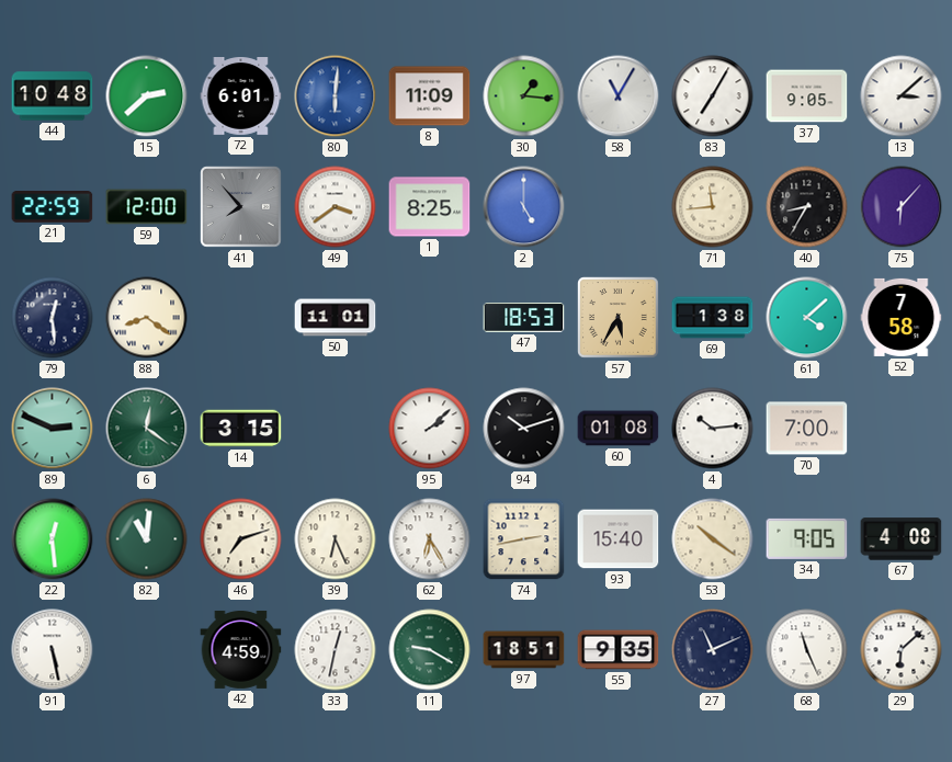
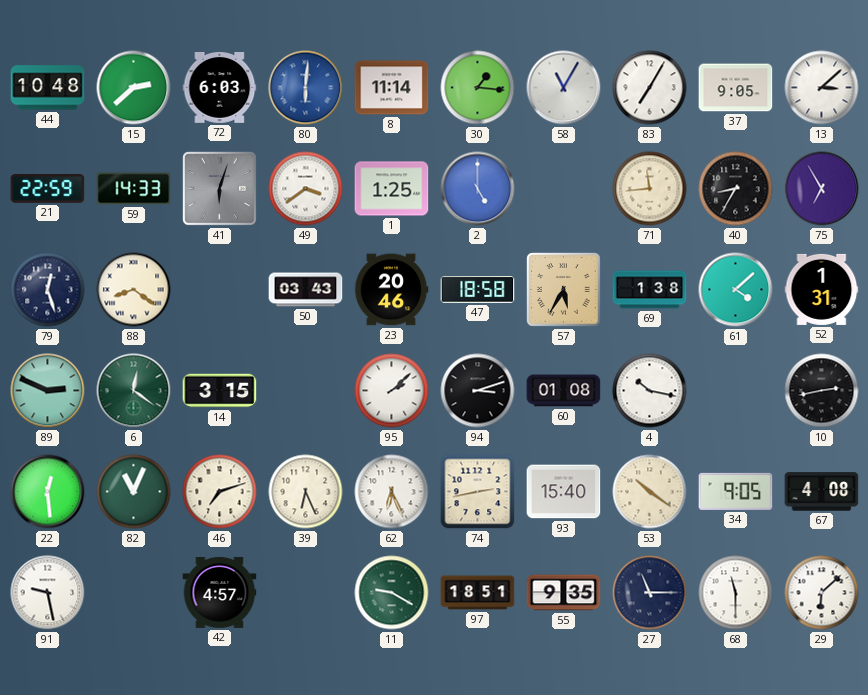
72: 6:01 -> 6:03 (220, 88)
8: 11:09 -> 11:14 (392, 88)
59: 12:00 -> 14:33 (134, 189)
41: 7:53 -> 6:03 (220, 189)
1: 8:25 -> 1:25 (392, 189)
75: 6:07 -> 6:55 (822, 189)
79: 12:29 -> 12:27 (48, 290)
50: 11:01 -> 03:43 (306, 290)
23: none -> 20:46 (391, 290)
47: 18:53 -> 18:58 (478, 290)
52: 7:58 -> 1:31 (822, 289)
94: 10:12 -> 3:12 (478, 391)
4: 10:14 -> 10:17 (650, 391)
70: 7:00 -> none (807, 429)
10: none -> 2:43 (822, 391)
82: 11:01 -> 11:04 (134, 492)
62: 6:25 -> 6:26 (392, 492)
91: 5:28 -> 9:28 (48, 593)
42: 4:59 -> 4:57 (220, 592)
33: 12:32 -> none (336, 650)
27: 11:11 -> 11:15 (650, 593)
68: 11:26 -> 11:30 (736, 593)
